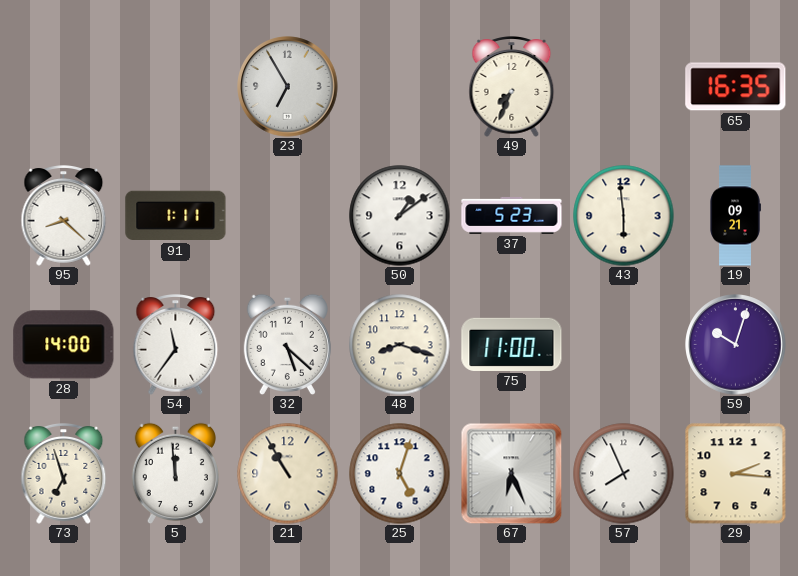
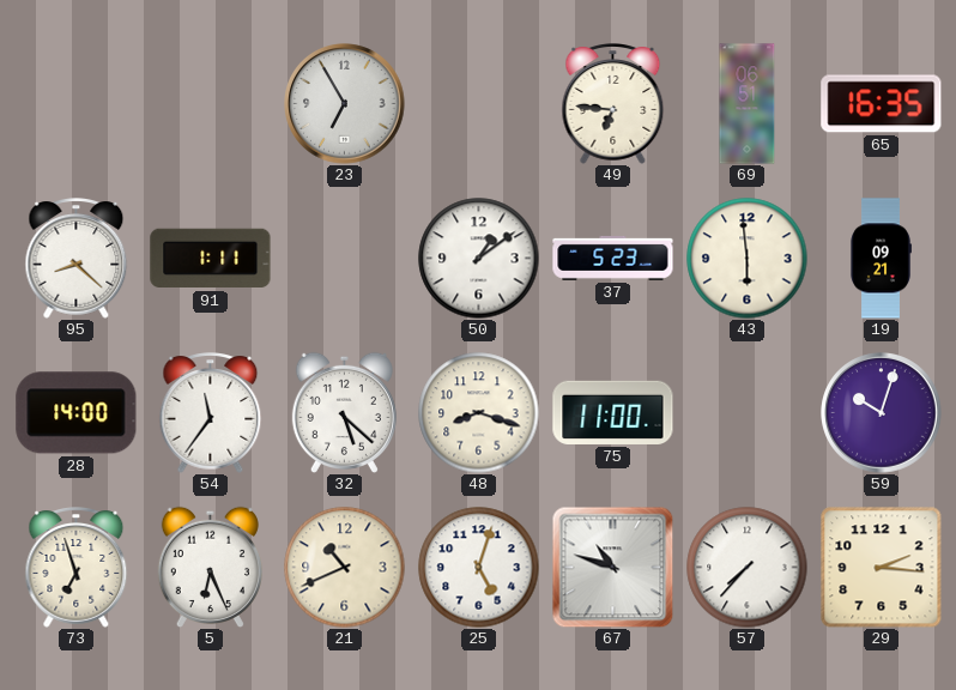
49: 7:34 -> 6:46 (613, 104)
69: none -> 06:51 (748, 104)
5: 11:59 -> 6:26 (210, 567)
21: 10:55 -> 10:41 (345, 568)
67: 6:26 -> 10:48 (612, 567)
57: 7:56 -> 7:37 (748, 568)
